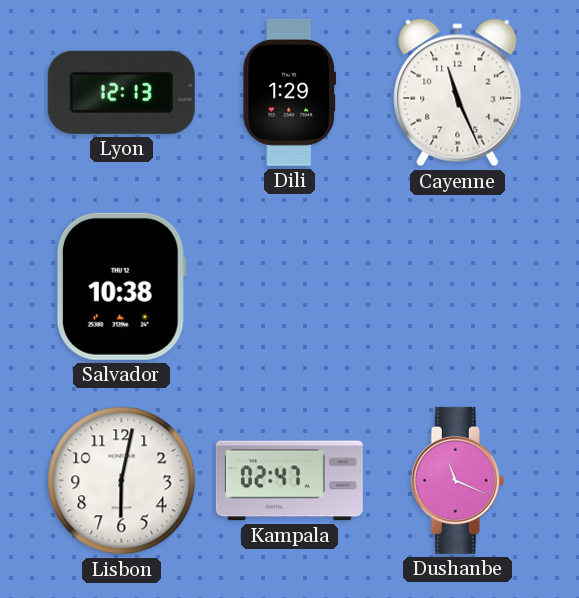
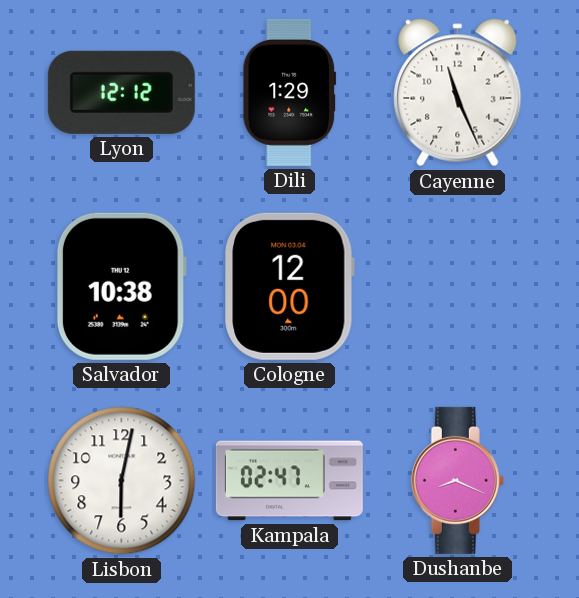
Lyon: 12:13 -> 12:12 (121, 92)
Cologne: none -> 12:00 (290, 286)
Dushanbe: 11:19 -> 8:19 (457, 480)
